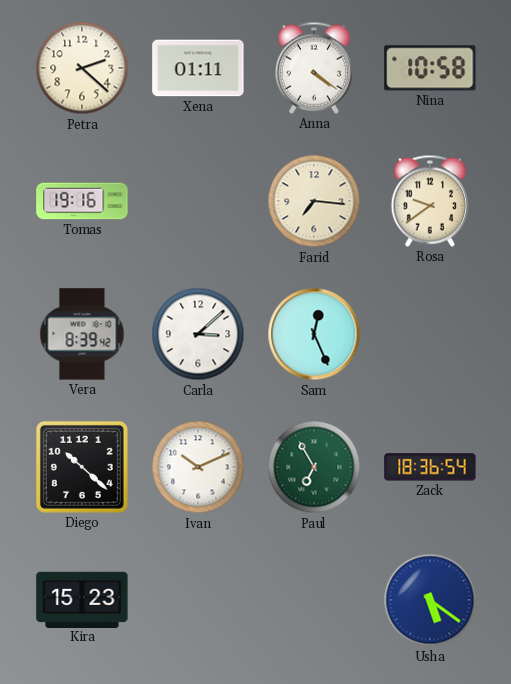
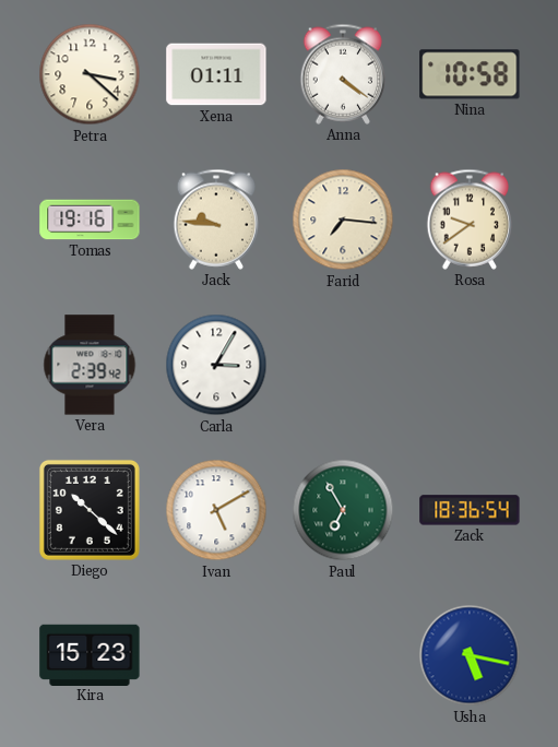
Petra: 2:22 -> 3:22 (90, 74)
Jack: none -> 9:46 (216, 220)
Vera: 8:39 -> 2:39 (90, 365)
Carla: 3:08 -> 3:05 (216, 365)
Sam: 12:26 -> none (314, 334)
Ivan: 10:11 -> 5:10 (216, 510)
Usha: 5:21 -> 5:17 (470, 655)
